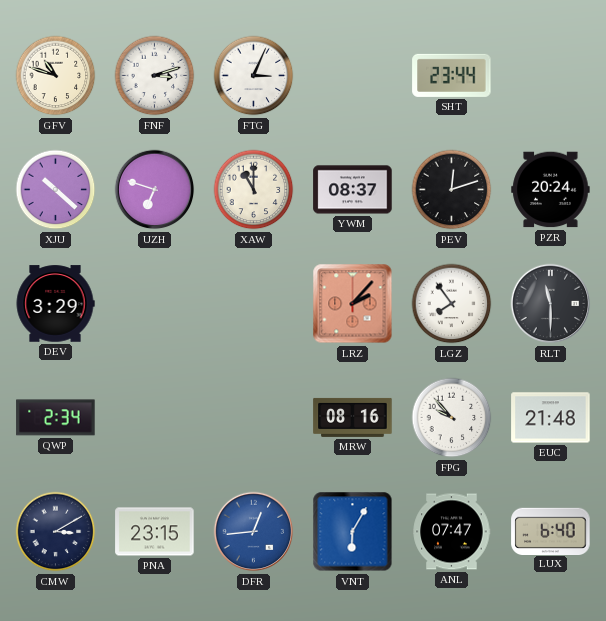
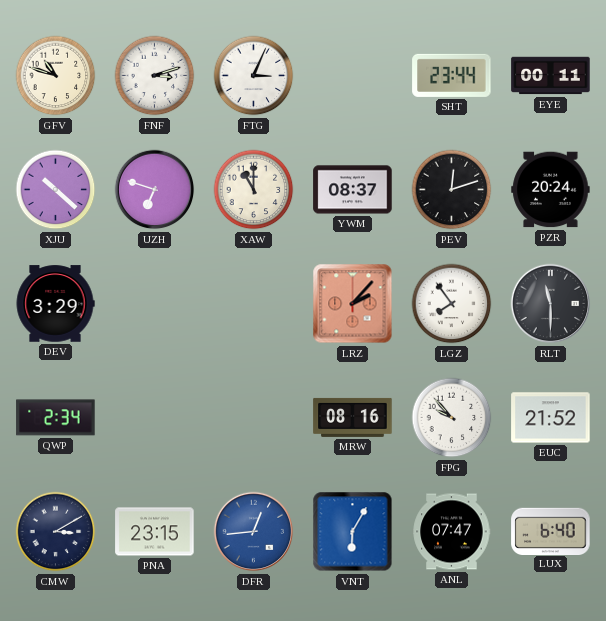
EYE: none -> 00:11 (551, 76)
EUC: 21:48 -> 21:52 (551, 418)
